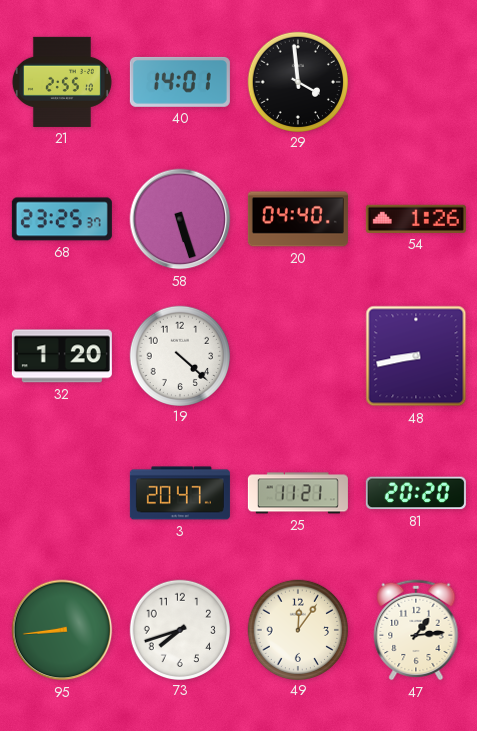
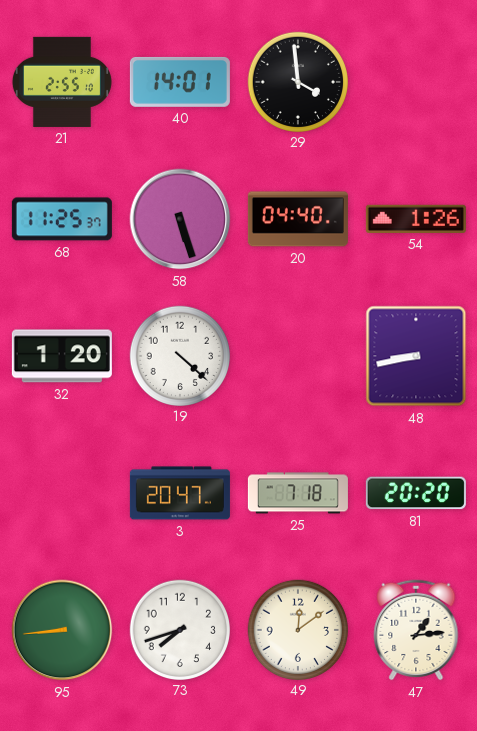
68: 23:25 -> 11:25 (62, 219)
25: 11:21 -> 7:18 (298, 493)
49: 12:06 -> 12:09 (297, 629)
